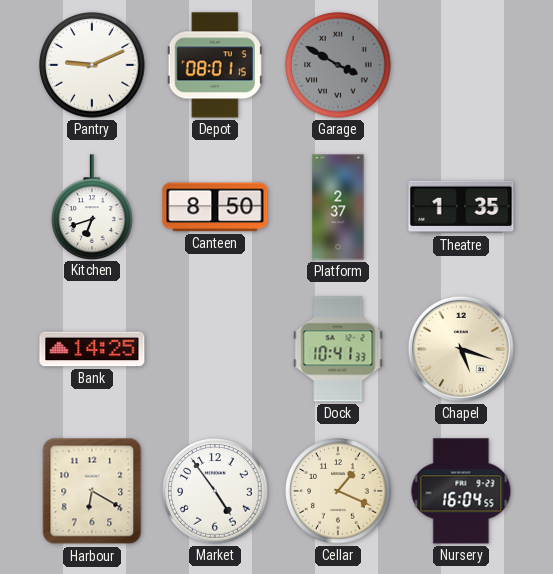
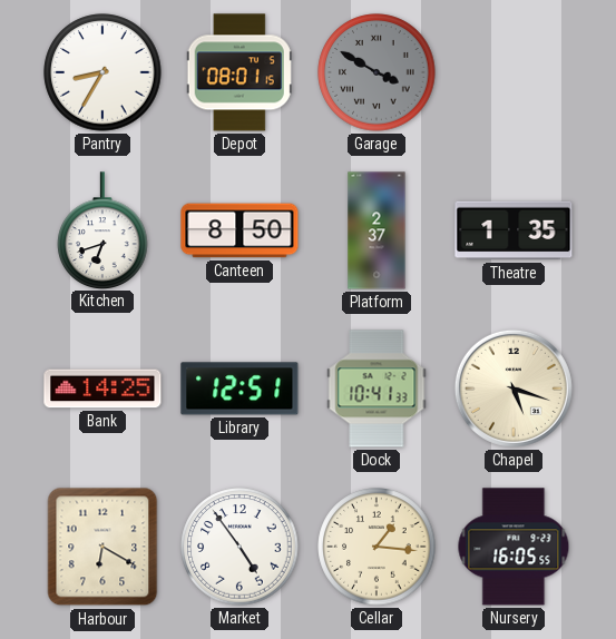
Pantry: 9:11 -> 8:35 (102, 72)
Library: none -> 12:51 (239, 389)
Cellar: 1:19 -> 1:16 (377, 547)
Nursery: 16:04 -> 16:05 (514, 547)
